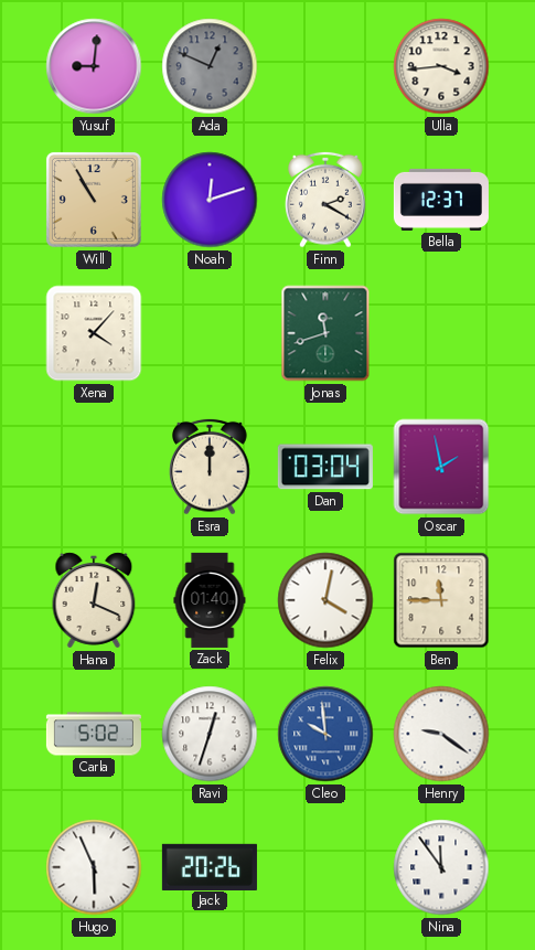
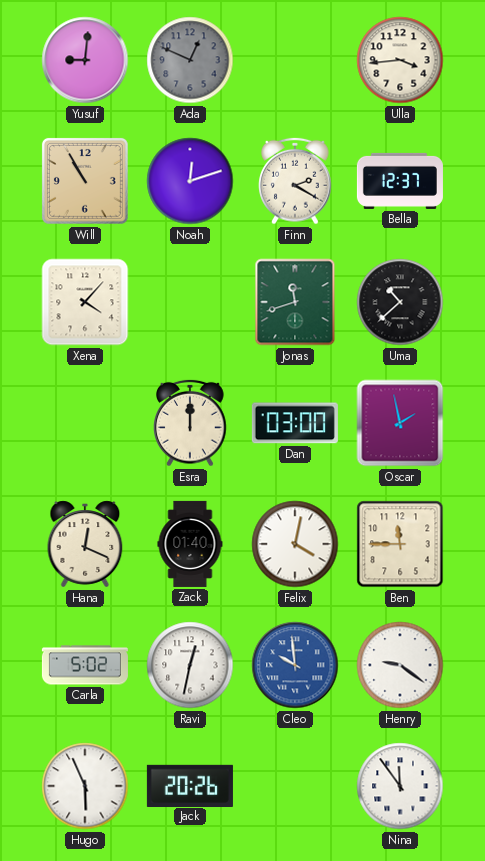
Uma: none -> 10:38 (400, 302)
Dan: 03:04 -> 03:00 (295, 423)
Ravi: 12:33 -> 12:32 (190, 665)
